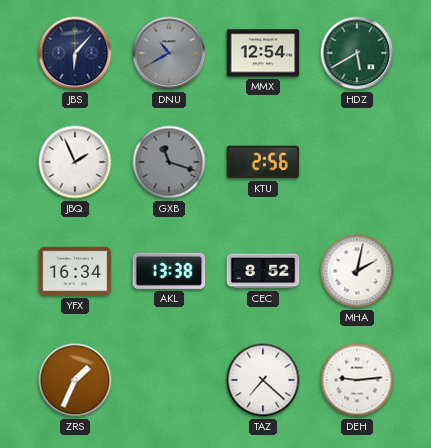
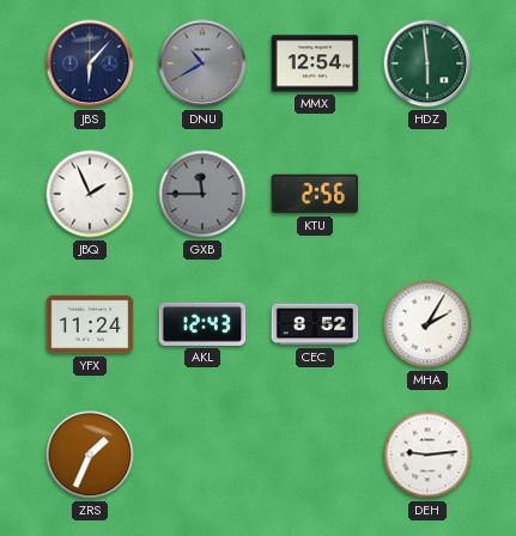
HDZ: 5:40 -> 5:59 (427, 63)
GXB: 11:18 -> 11:45 (202, 194)
YFX: 16:34 -> 11:24 (90, 324)
AKL: 13:38 -> 12:43 (202, 324)
MHA: 2:02 -> 2:05 (427, 324)
TAZ: 7:22 -> none (263, 380)
